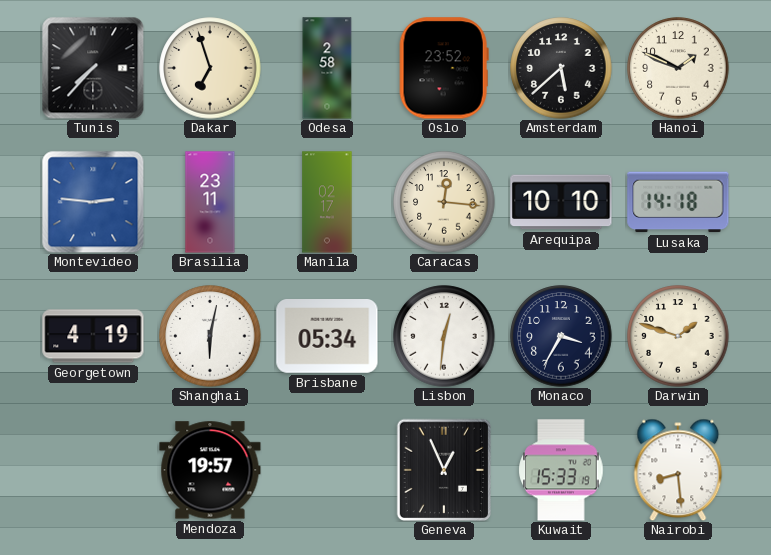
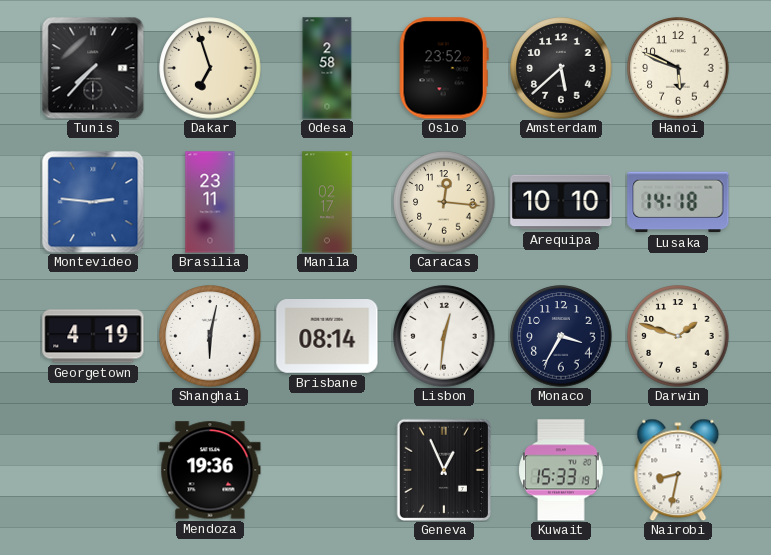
Hanoi: 1:49 -> 5:49 (678, 68)
Brisbane: 05:34 -> 08:14 (327, 337)
Mendoza: 19:57 -> 19:36 (210, 470)
Nairobi: 8:29 -> 8:32 (678, 470)
